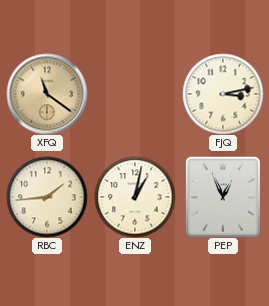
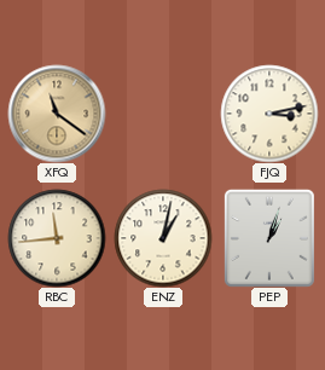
RBC: 1:44 -> 11:44 (57, 238)
PEP: 12:56 -> 1:03 (269, 238)
